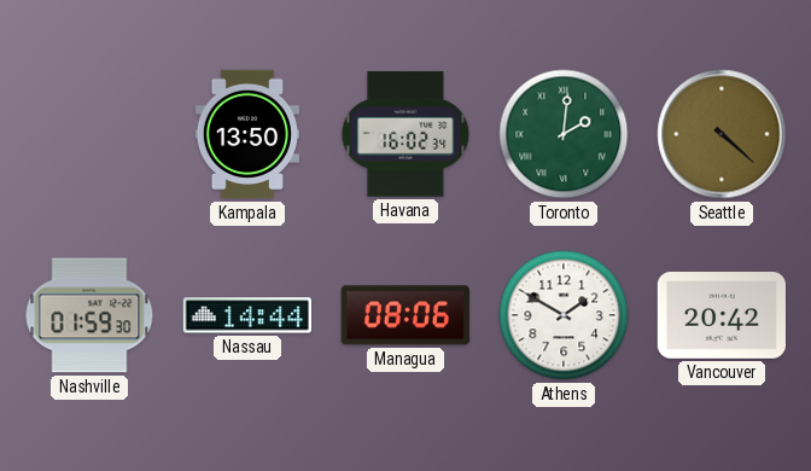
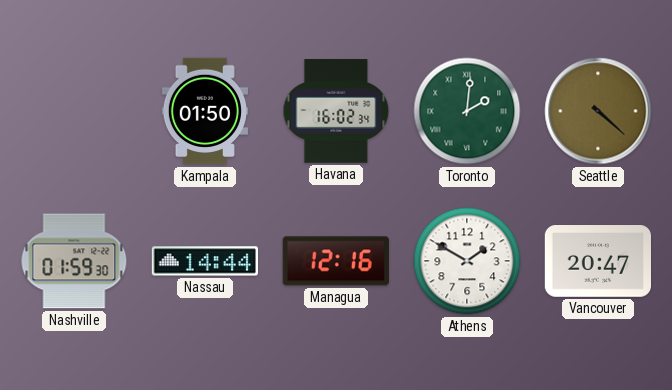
Kampala: 13:50 -> 01:50 (205, 111)
Managua: 08:06 -> 12:16 (336, 261)
Vancouver: 20:42 -> 20:47 (597, 262)
